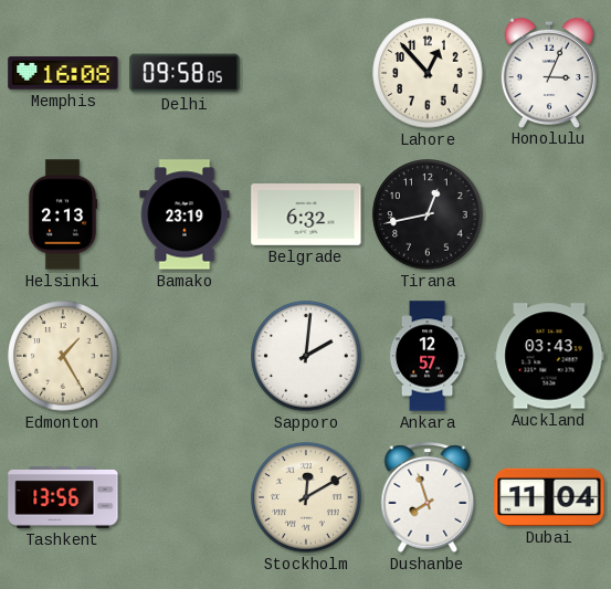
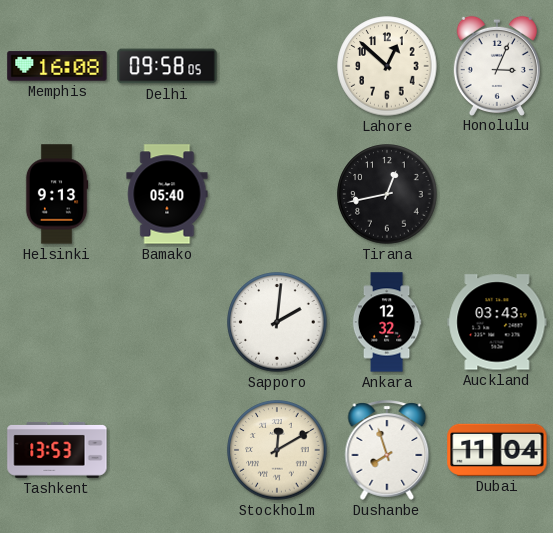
Lahore: 12:53 -> 12:52 (387, 66)
Helsinki: 2:13 -> 9:13 (57, 194)
Bamako: 23:19 -> 05:40 (167, 194)
Belgrade: 6:32 -> none (306, 215)
Edmonton: 1:25 -> none (63, 356)
Ankara: 12:57 -> 12:32 (387, 322)
Tashkent: 13:56 -> 13:53 (57, 450)
